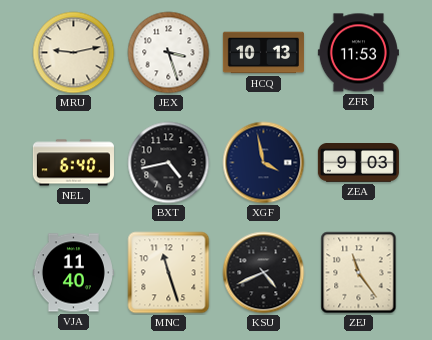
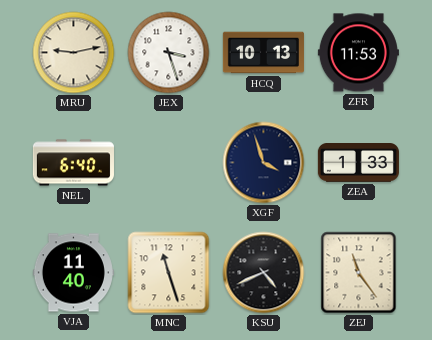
BXT: 4:43 -> none (169, 163)
XGF: 3:58 -> 3:57 (264, 163)
ZEA: 9:03 -> 1:33 (358, 163)
